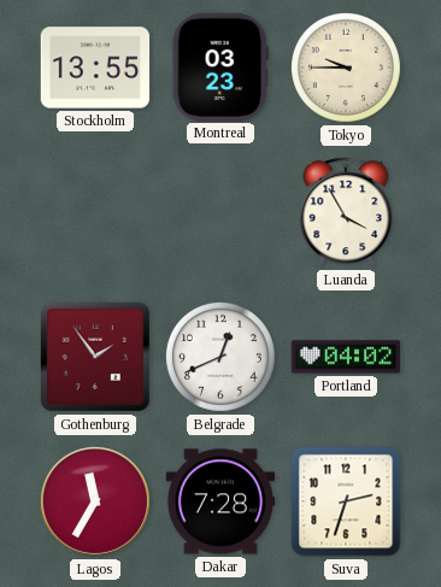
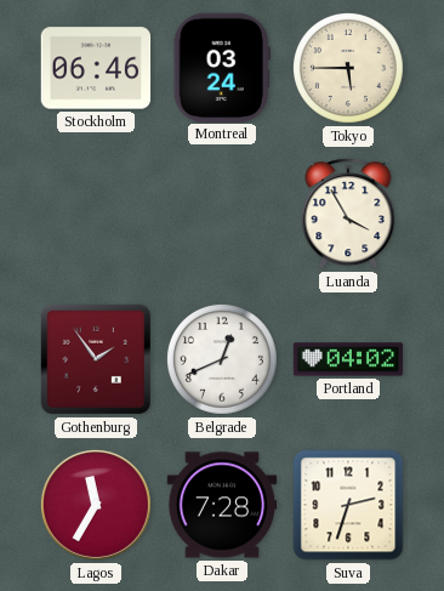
Stockholm: 13:55 -> 06:46 (96, 68)
Montreal: 03:23 -> 03:24 (222, 67)
Tokyo: 9:45 -> 5:45 (348, 68)
